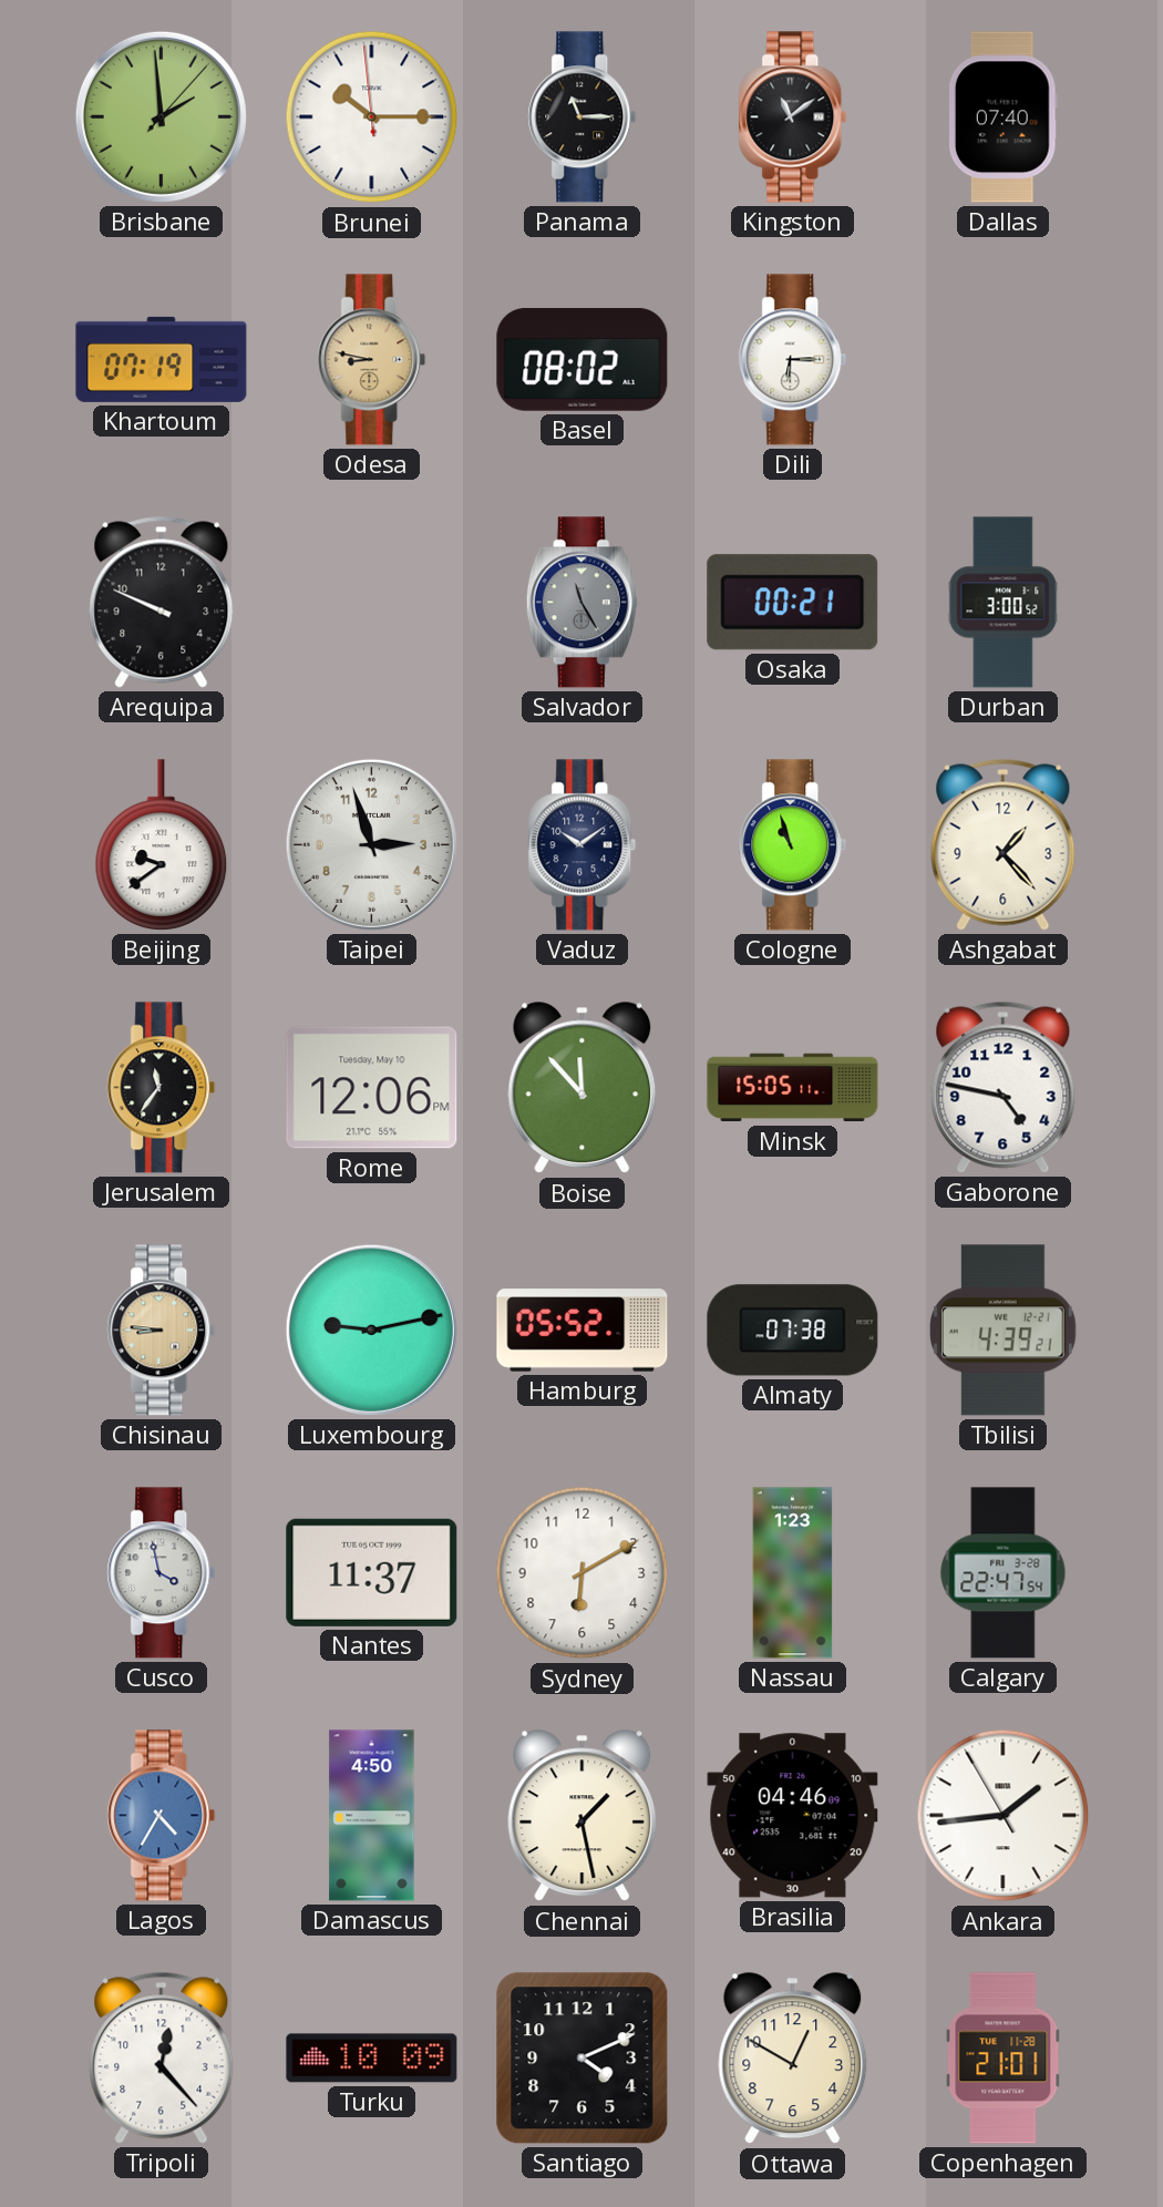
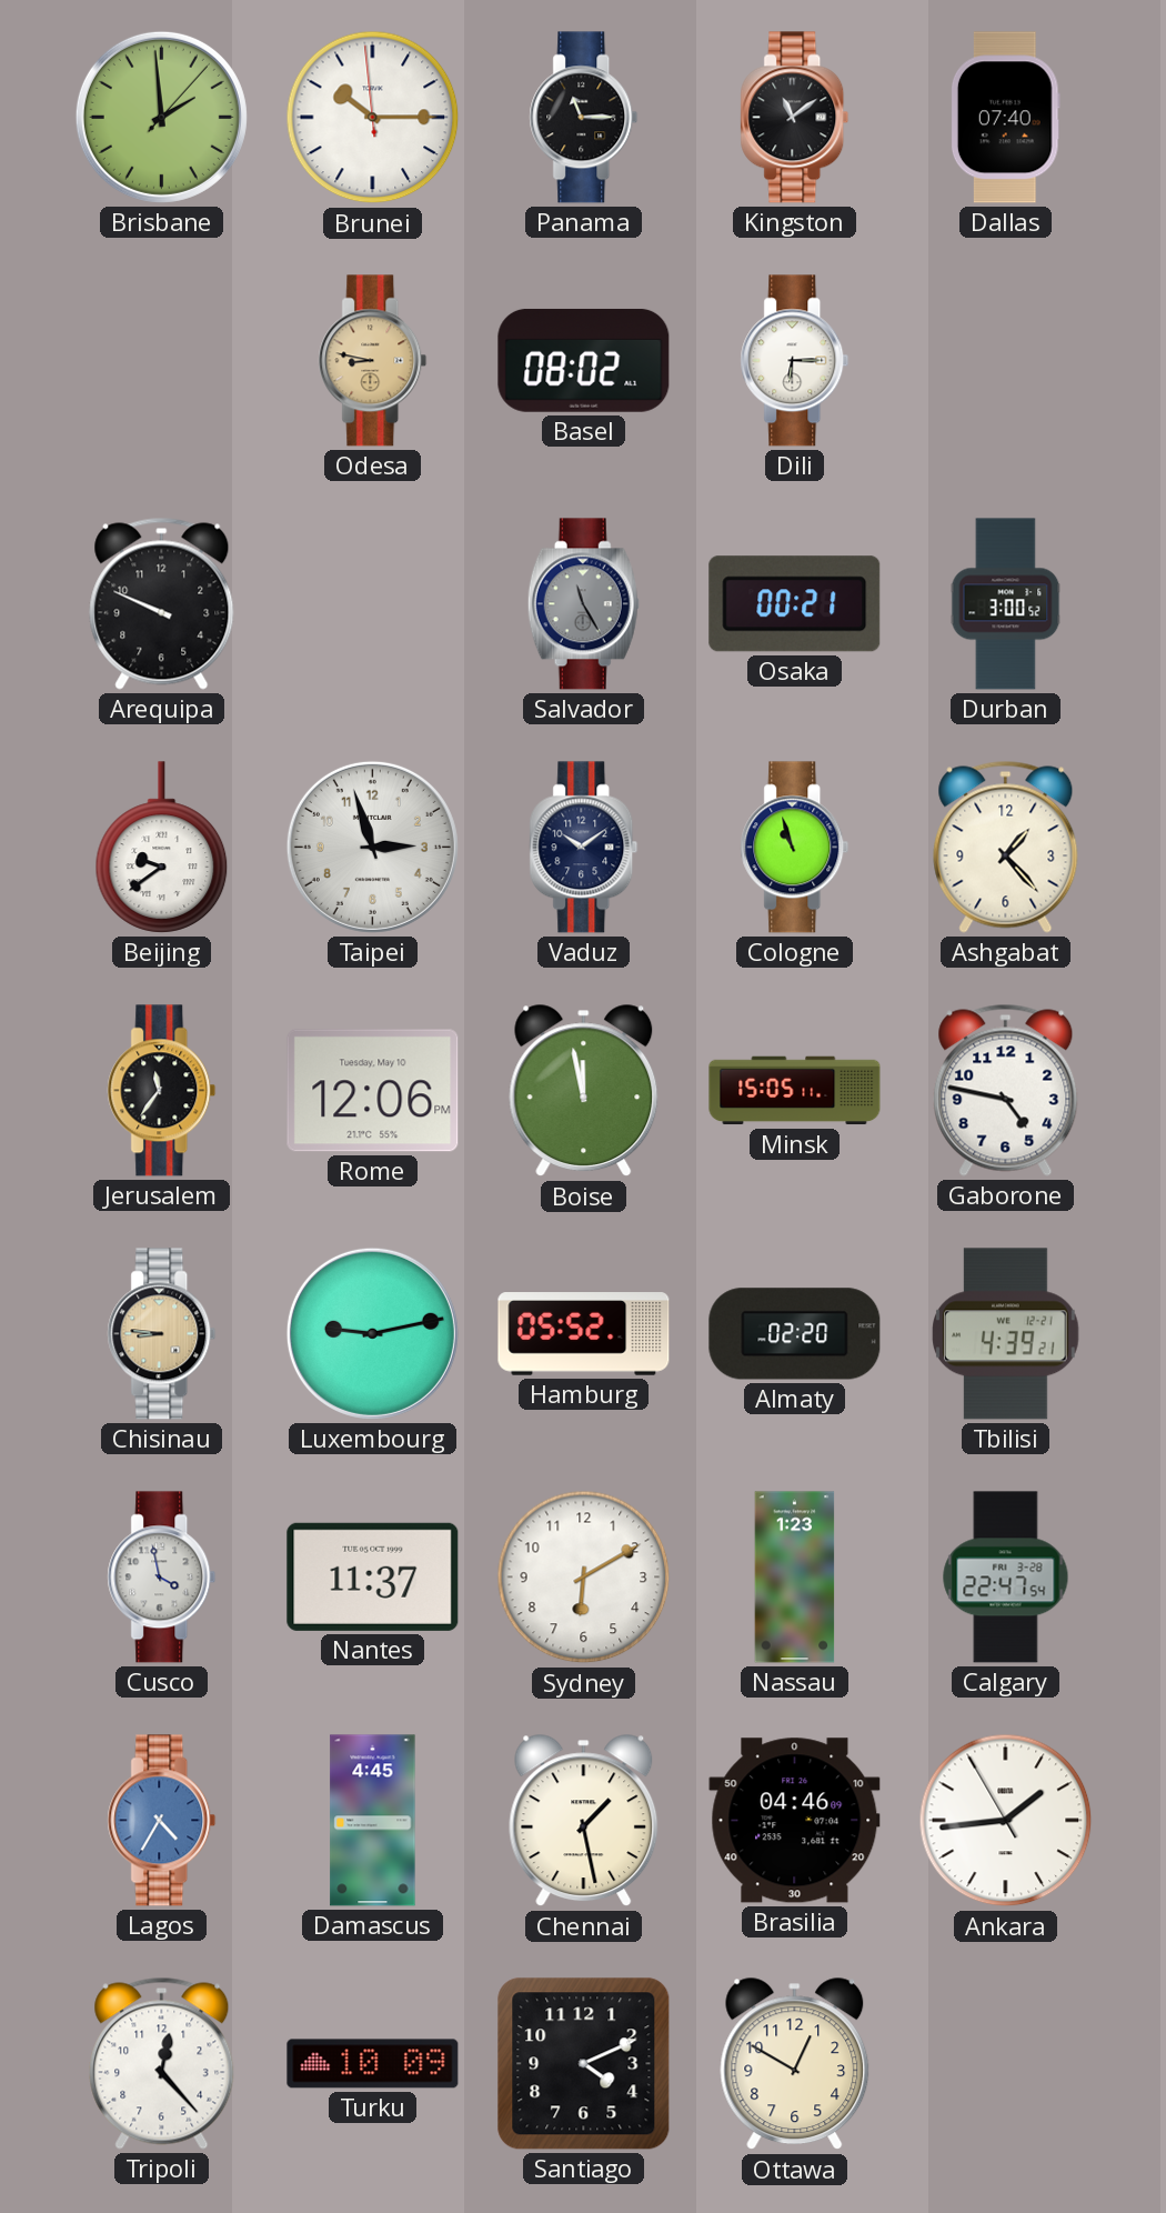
Khartoum: 07:19 -> none (162, 359)
Boise: 11:53 -> 11:58 (584, 1091)
Almaty: 07:38 -> 02:20 (795, 1334)
Damascus: 4:50 -> 4:45 (373, 1821)
Copenhagen: 21:01 -> none (1004, 2059)
